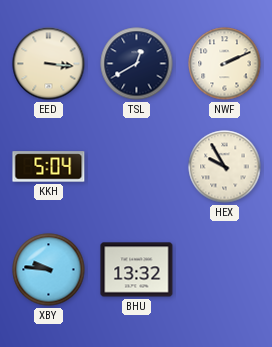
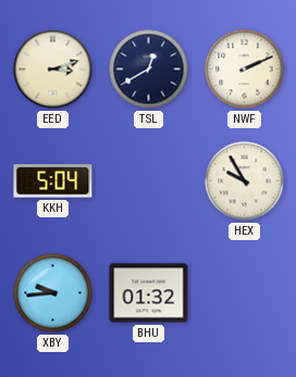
EED: 3:16 -> 3:12 (53, 70)
XBY: 9:46 -> 9:44 (53, 293)
BHU: 13:32 -> 01:32 (149, 293)
